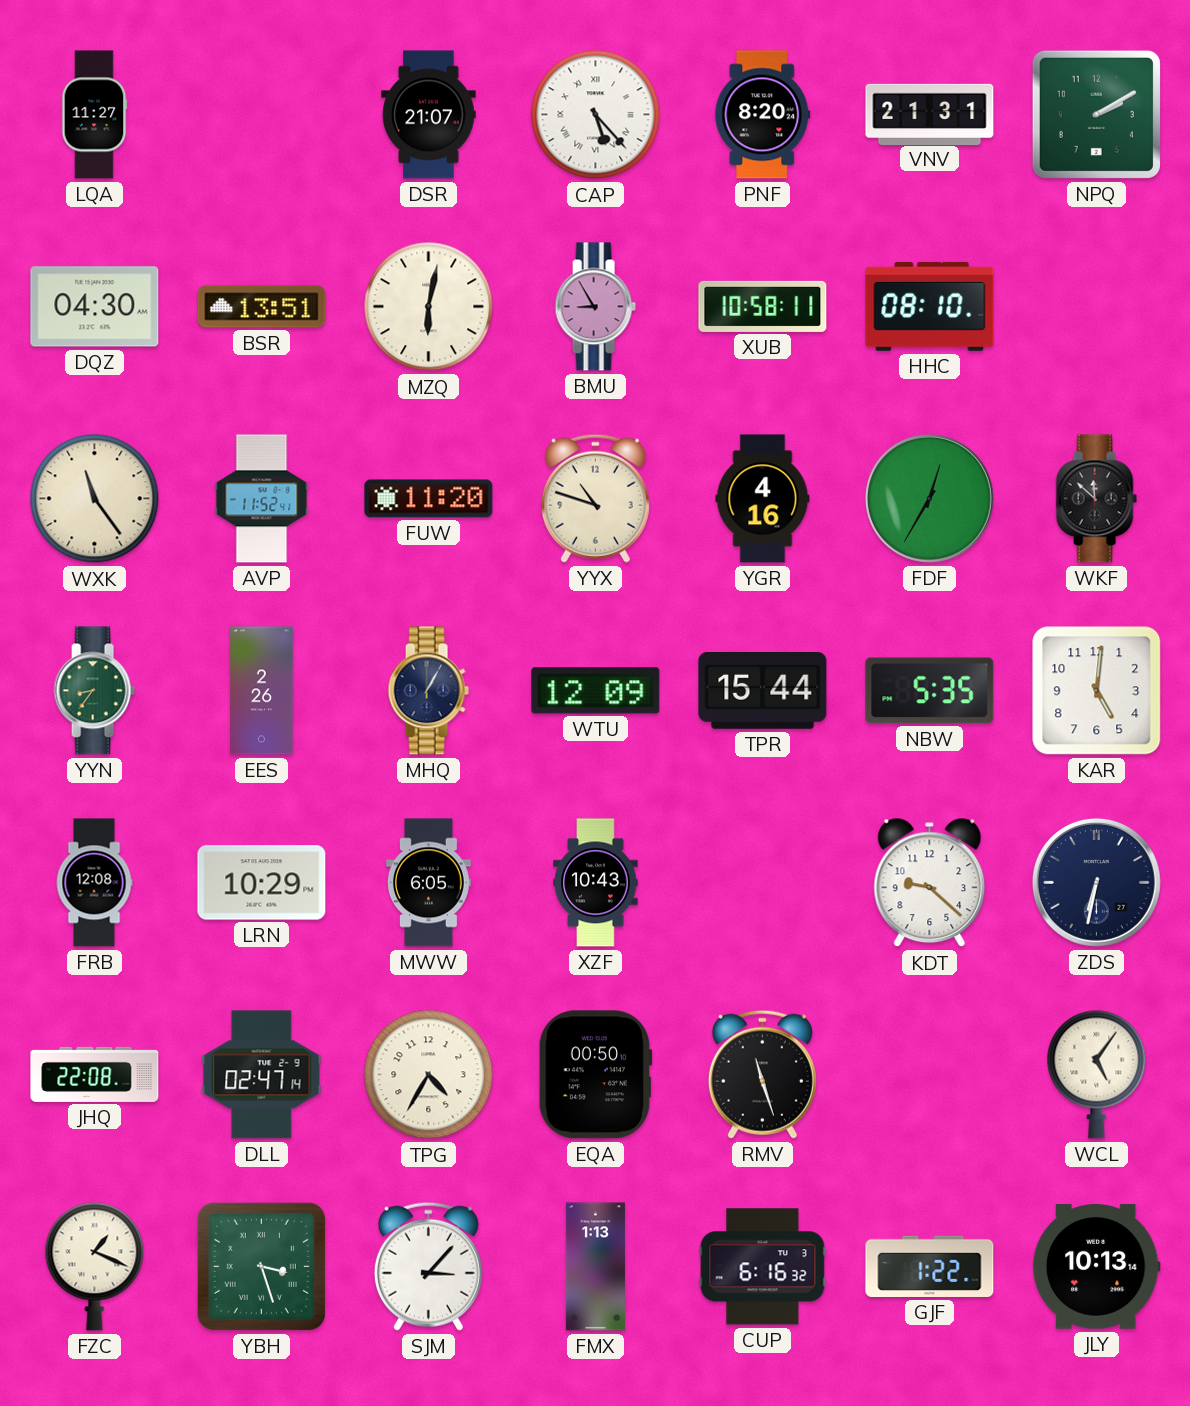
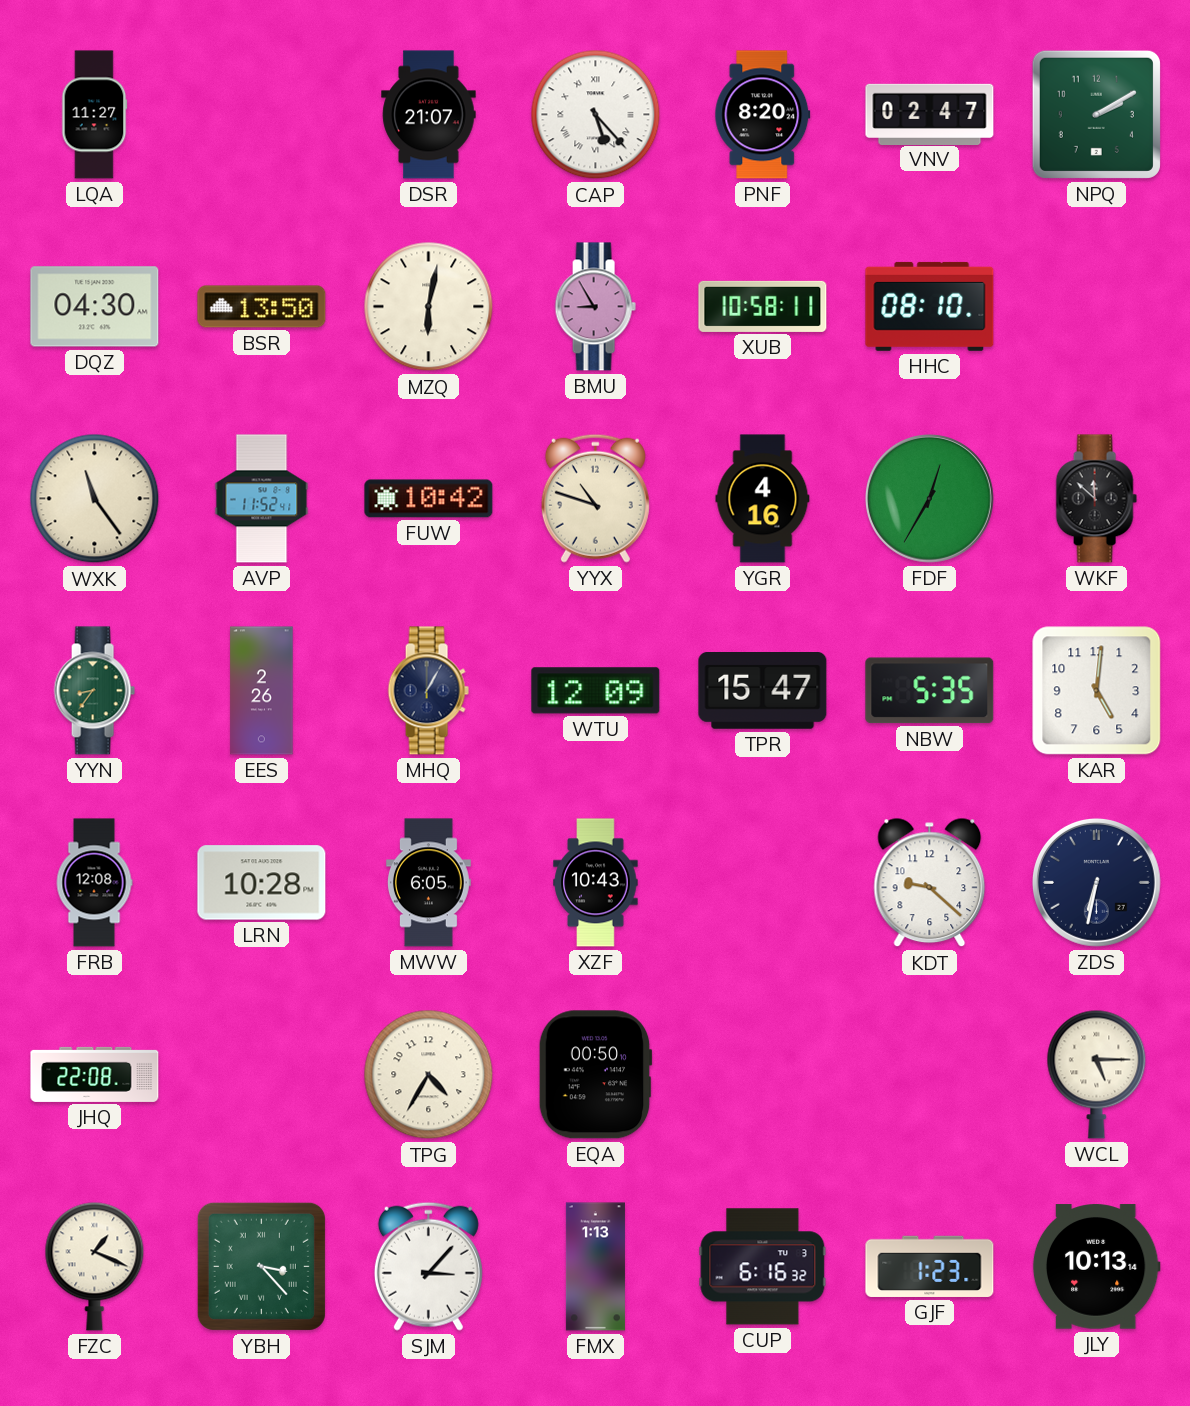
VNV: 21:31 -> 02:47 (930, 114)
BSR: 13:51 -> 13:50 (262, 307)
FUW: 11:20 -> 10:42 (429, 499)
TPR: 15:44 -> 15:47 (763, 691)
LRN: 10:29 -> 10:28 (262, 883)
DLL: 02:47 -> none (262, 1075)
RMV: 11:27 -> none (762, 1074)
WCL: 5:06 -> 5:15 (1097, 1074)
YBH: 3:27 -> 3:23 (261, 1266)
GJF: 1:22 -> 1:23 (930, 1266)
